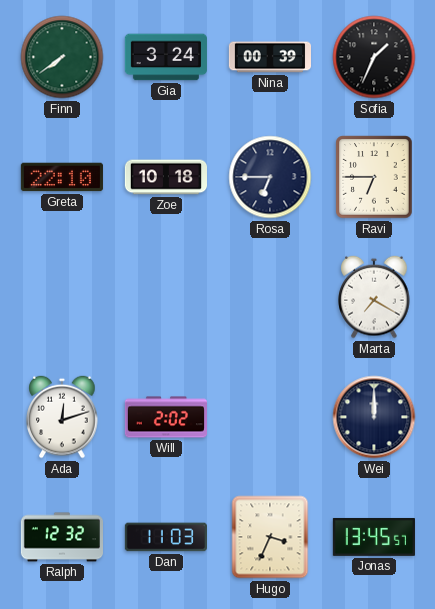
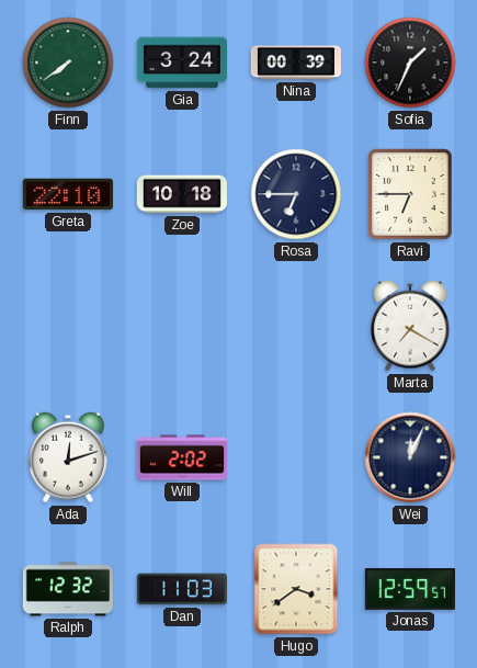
Wei: 12:00 -> 12:04 (410, 457)
Hugo: 3:34 -> 3:39 (296, 589)
Jonas: 13:45 -> 12:59 (410, 589)
